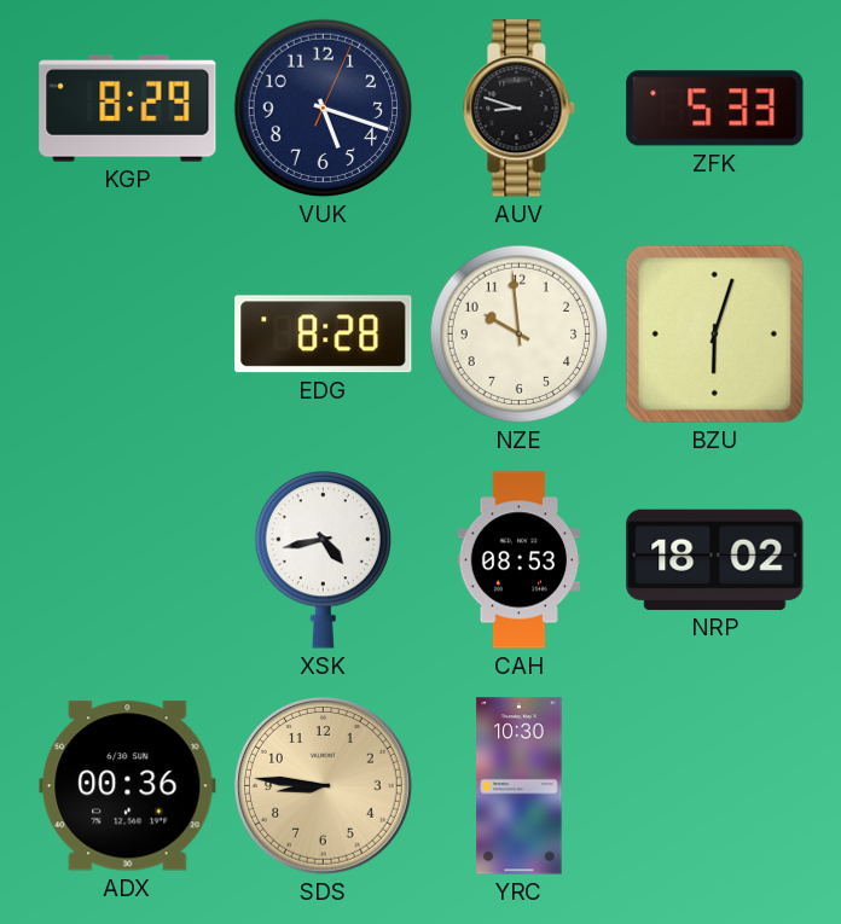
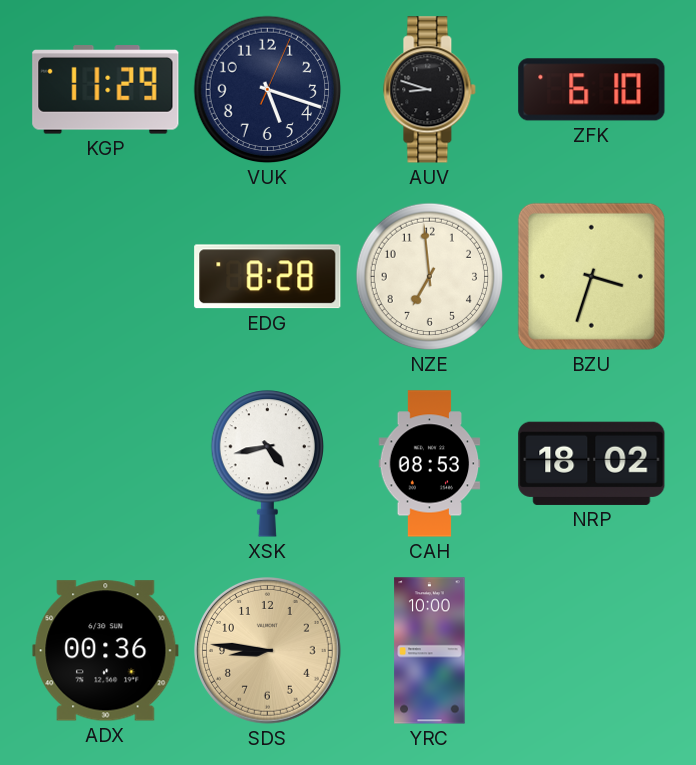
KGP: 8:29 -> 11:29 (106, 90)
ZFK: 5:33 -> 6:10 (592, 90)
NZE: 9:59 -> 6:59 (430, 277)
BZU: 6:03 -> 3:33 (591, 276)
YRC: 10:30 -> 10:00 (430, 651)
